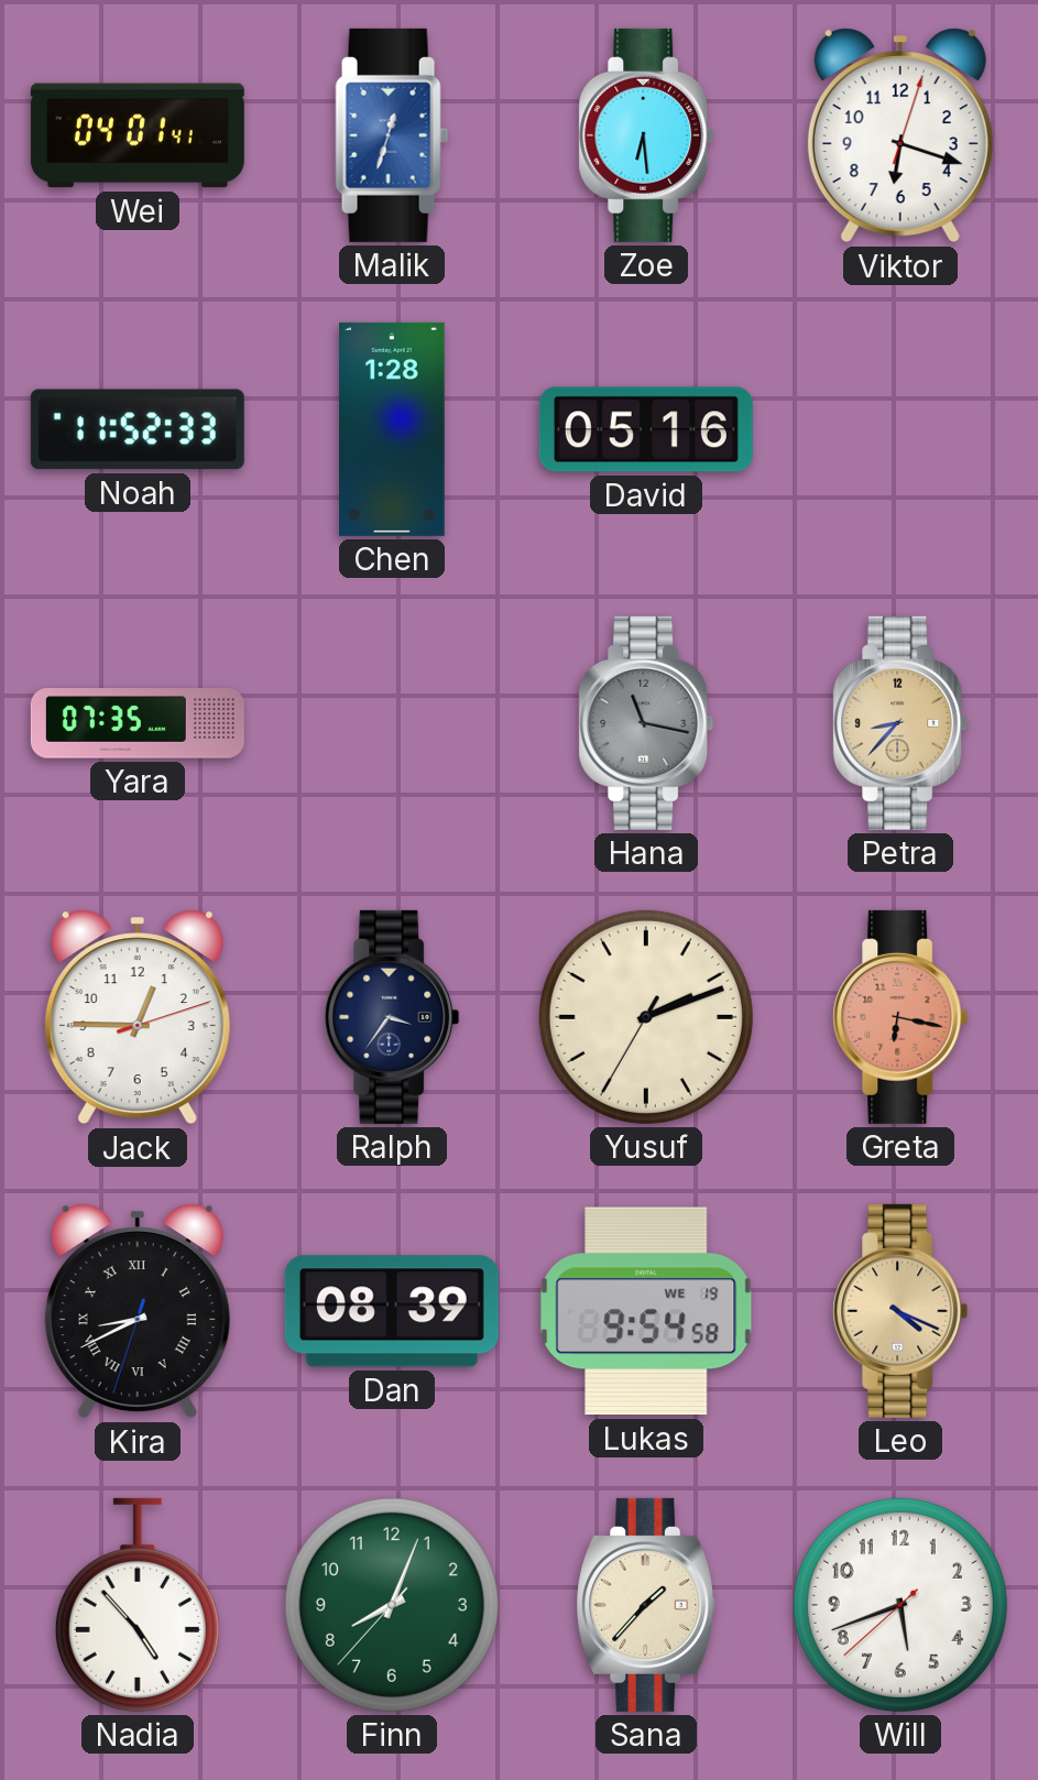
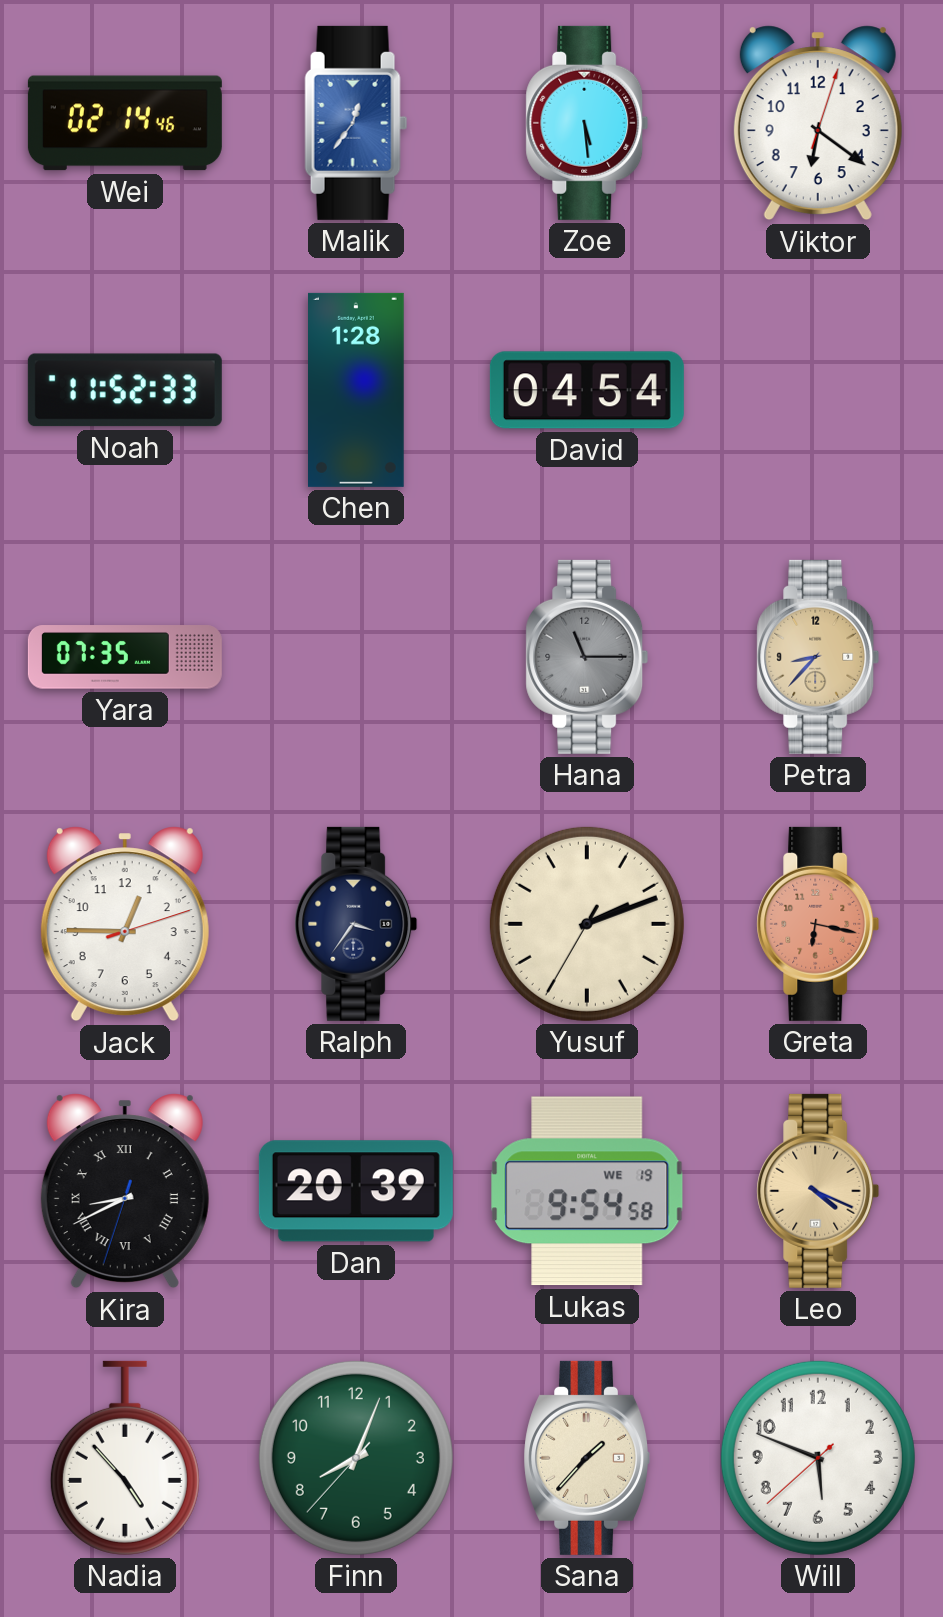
Wei: 04:01 -> 02:14 (125, 123)
Malik: 12:33 -> 12:36 (356, 123)
Zoe: 6:29 -> 5:29 (587, 123)
Viktor: 6:18 -> 6:21 (818, 123)
David: 05:16 -> 04:54 (587, 390)
Hana: 11:17 -> 11:15 (587, 657)
Dan: 08:39 -> 20:39 (356, 1191)
Will: 5:41 -> 5:48 (818, 1458)
